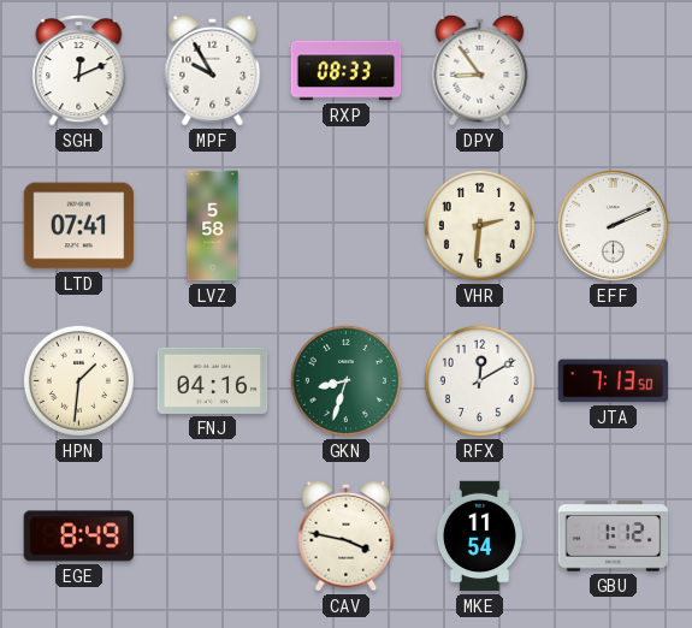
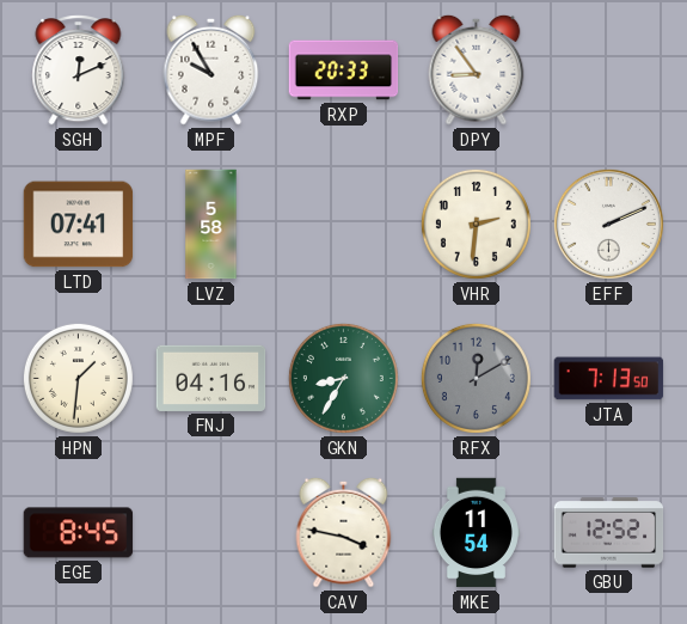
RXP: 08:33 -> 20:33 (344, 71)
GKN: 8:33 -> 8:35 (343, 378)
RFX dial: white -> grey (476, 378)
EGE: 8:49 -> 8:45 (79, 533)
GBU: 1:12 -> 12:52 (609, 533)
